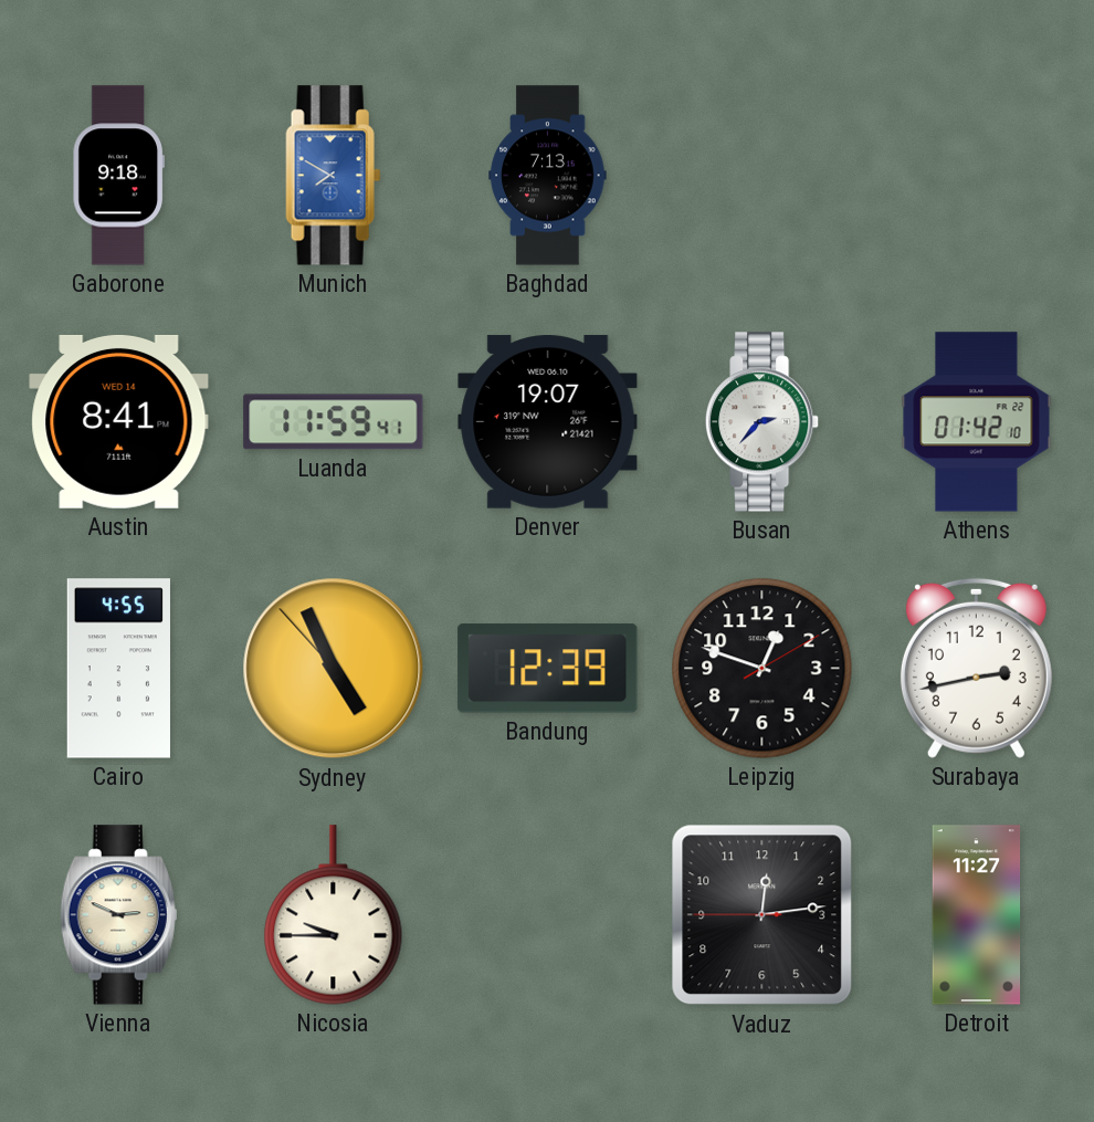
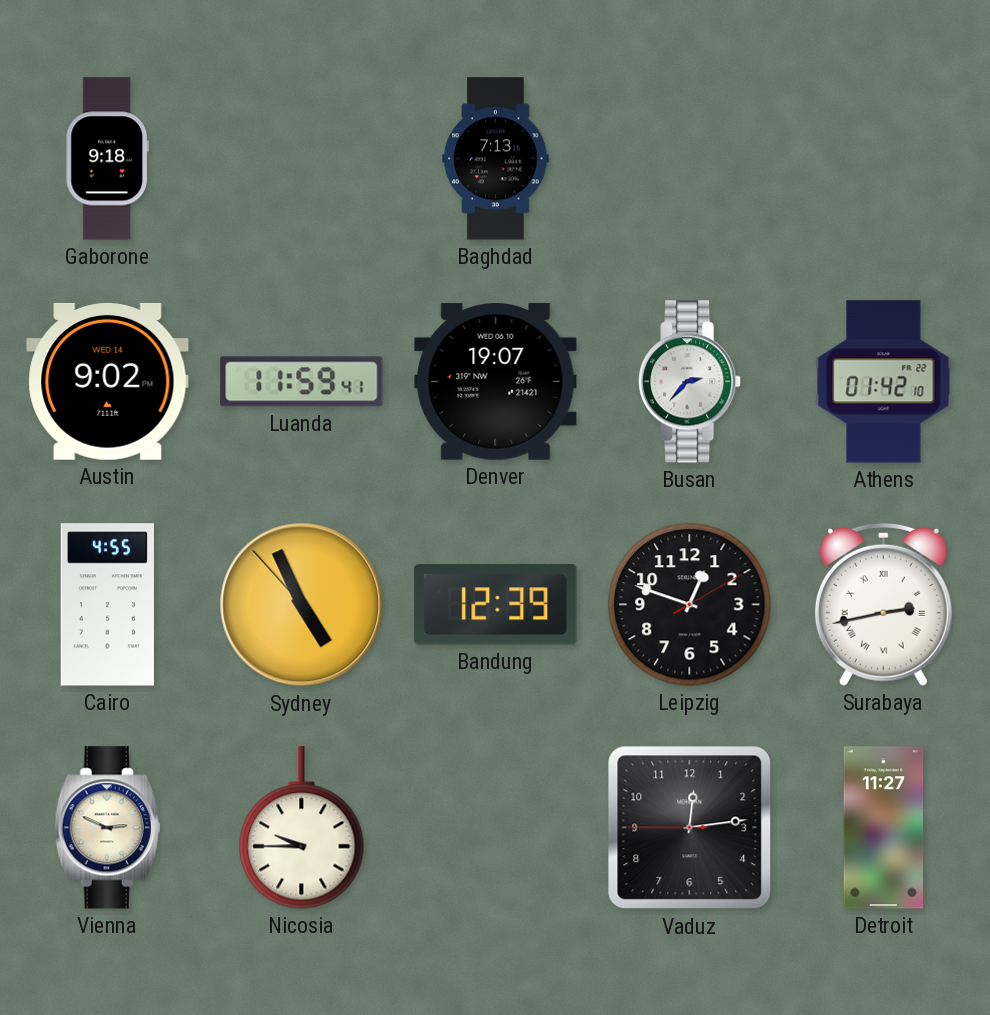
Munich: 7:50 -> none (334, 176)
Austin: 8:41 -> 9:02 (108, 381)
Surabaya numerals: Arabic -> Roman (883, 604)
